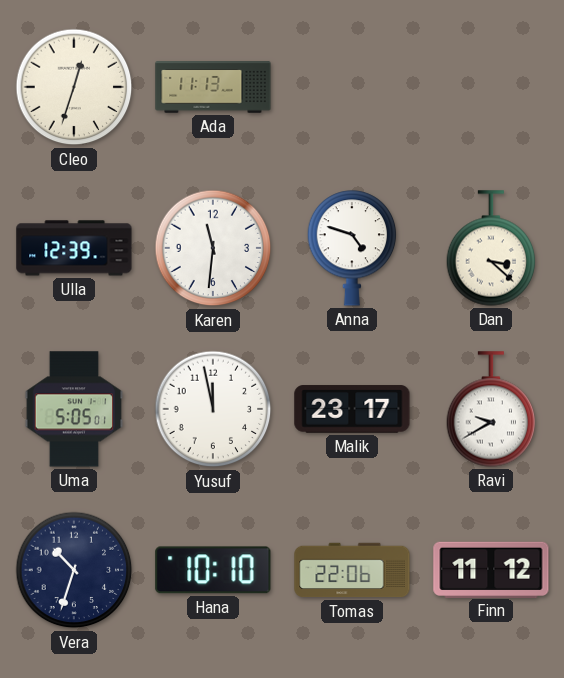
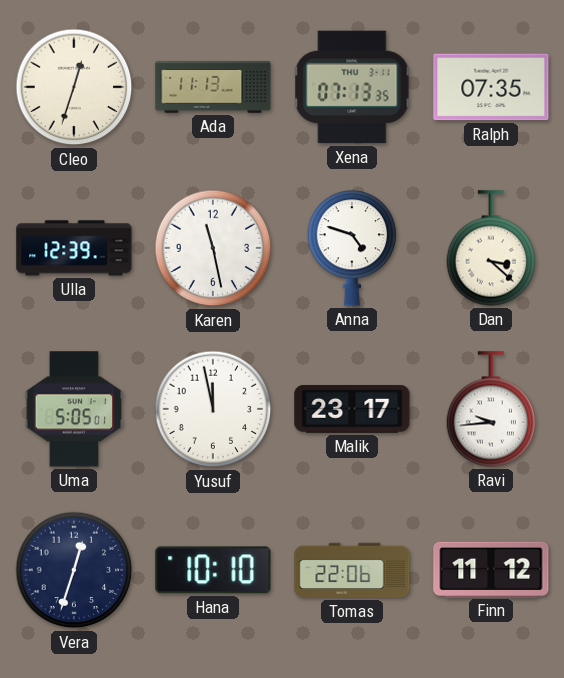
Xena: none -> 07:13 (352, 87)
Ralph: none -> 07:35 (491, 87)
Karen: 11:31 -> 11:28 (213, 248)
Ravi: 9:40 -> 9:44 (491, 409)
Vera: 10:33 -> 12:33 (74, 570)
